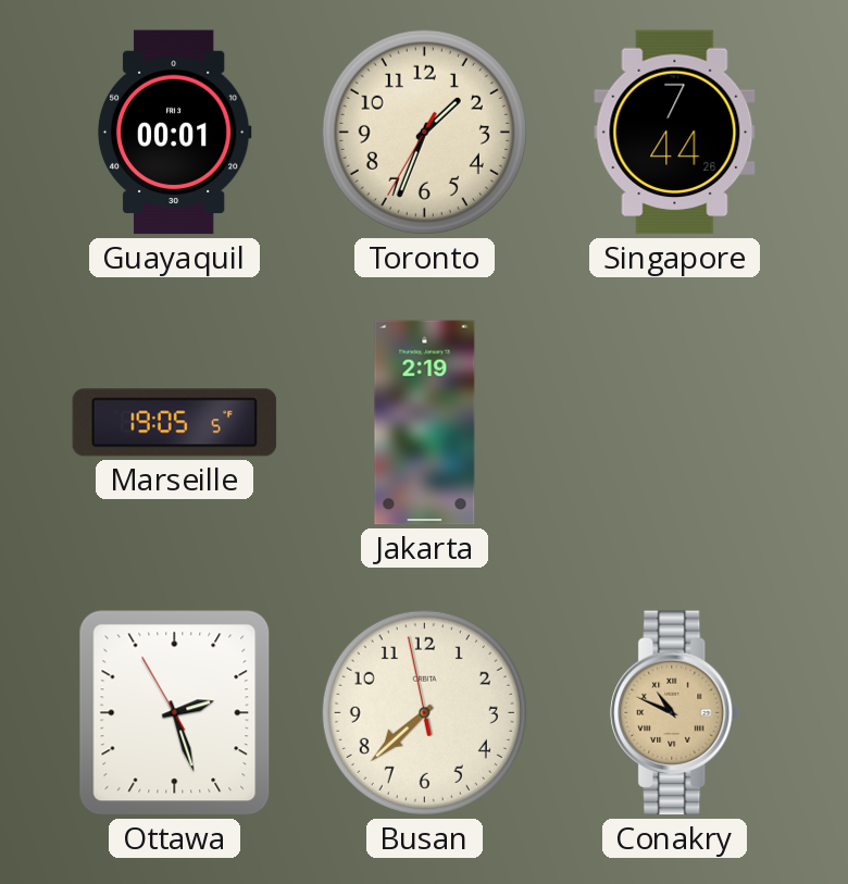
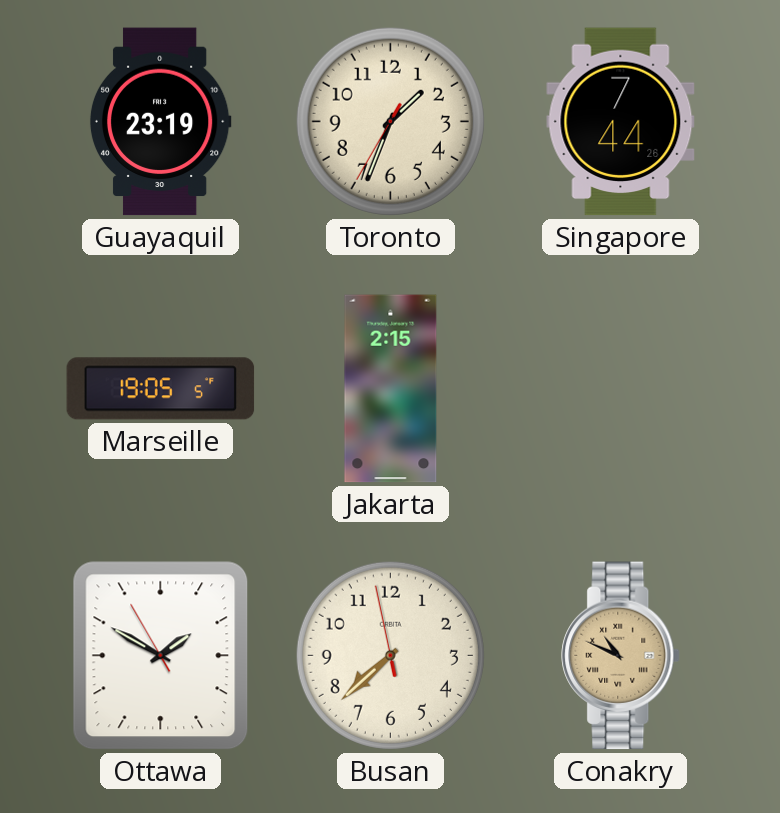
Guayaquil: 00:01 -> 23:19 (160, 122)
Jakarta: 2:19 -> 2:15 (391, 389)
Ottawa: 2:26 -> 1:49 (161, 656)
